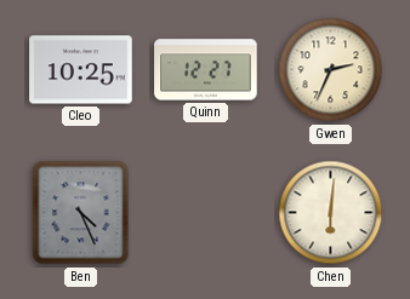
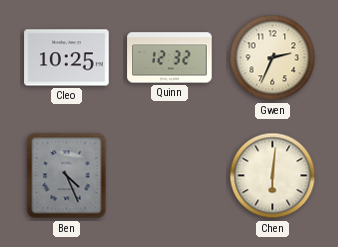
Quinn: 12:27 -> 12:32 (170, 58)
